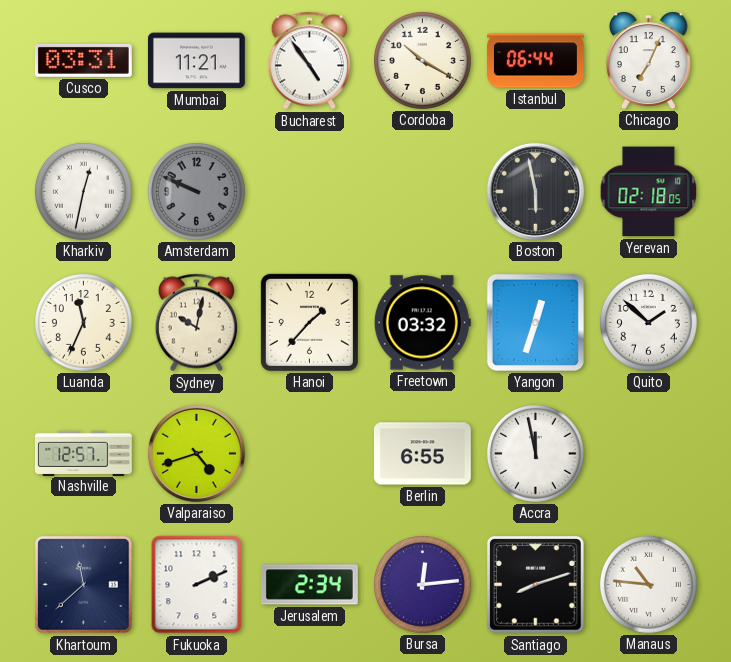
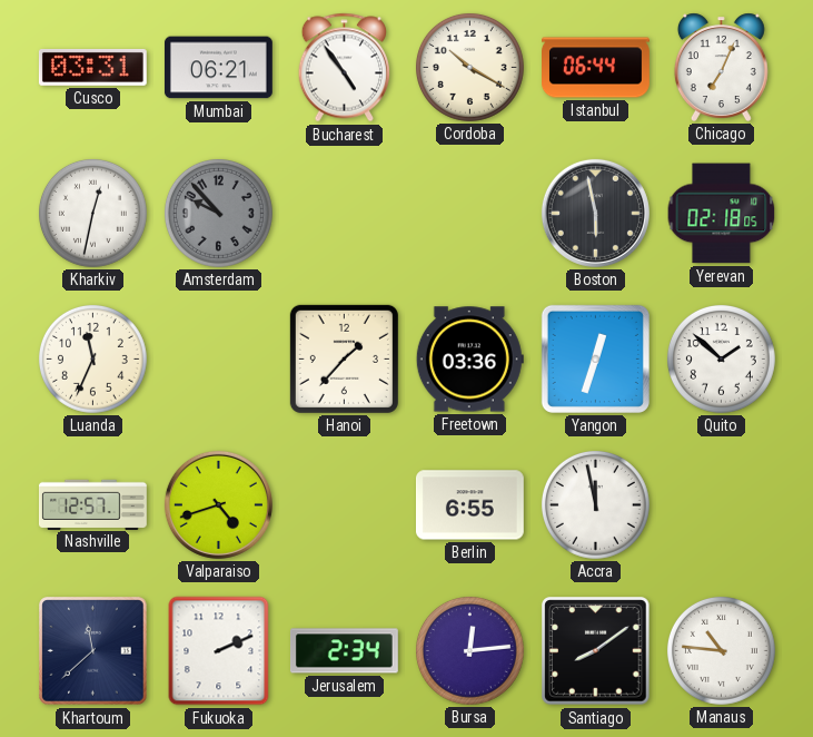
Mumbai: 11:21 -> 06:21 (218, 68)
Amsterdam: 9:49 -> 9:53 (218, 213)
Sydney: 10:02 -> none (196, 323)
Freetown: 03:32 -> 03:36 (469, 360)
Santiago: 8:12 -> 8:09 (596, 651)
